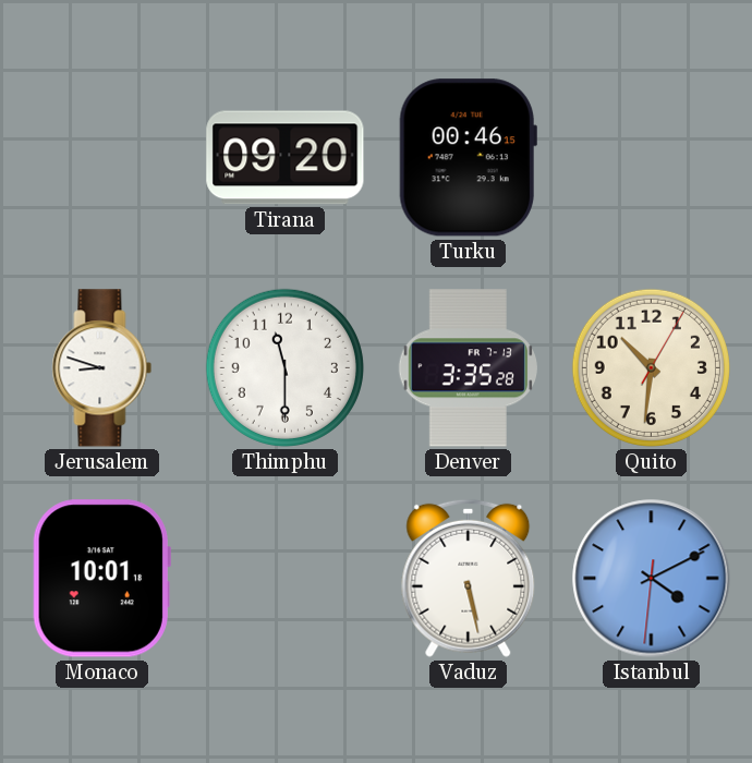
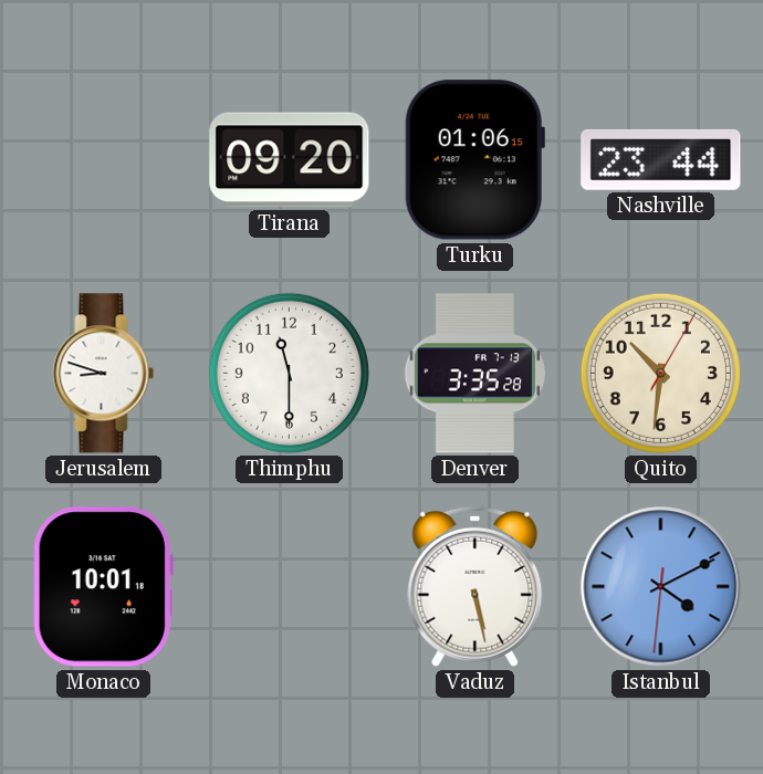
Turku: 00:46 -> 01:06 (474, 160)
Nashville: none -> 23:44 (661, 159)
